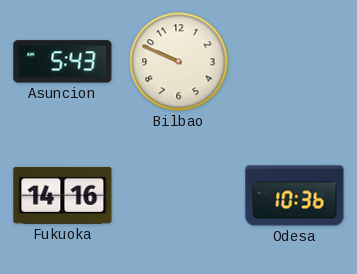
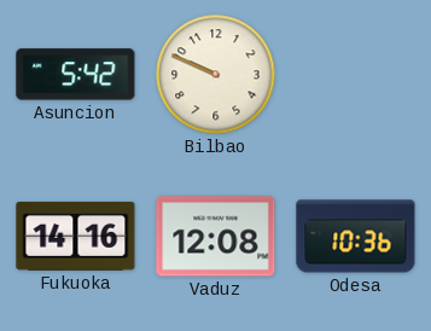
Asuncion: 5:43 -> 5:42 (76, 75)
Vaduz: none -> 12:08 (216, 237)
